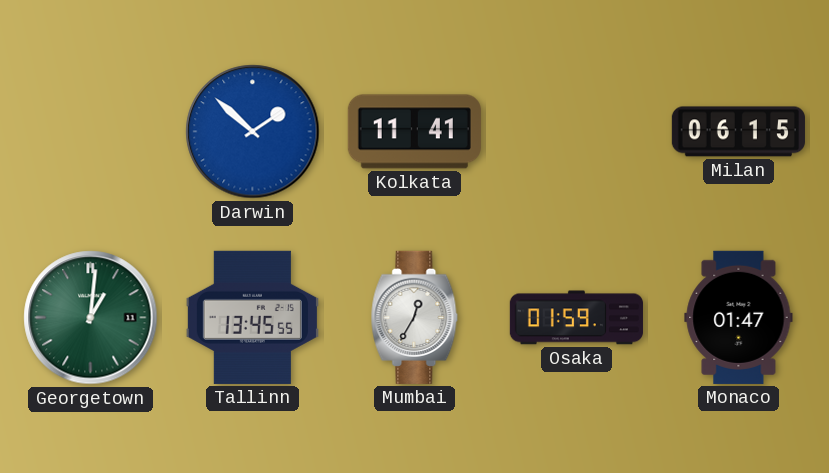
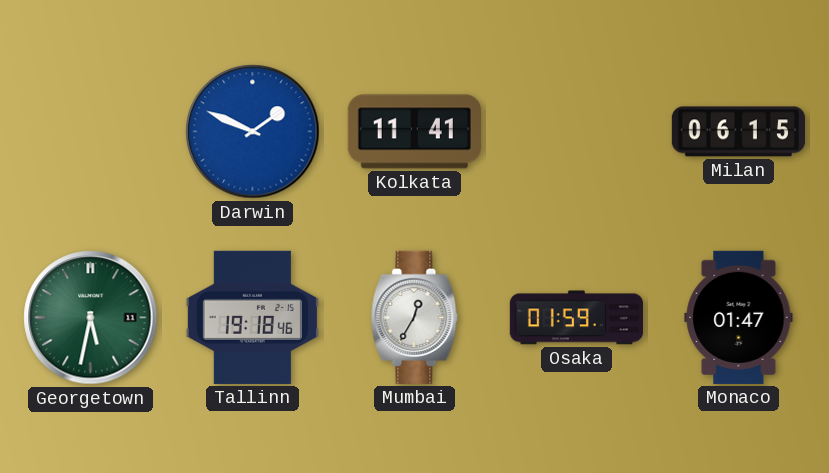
Darwin: 1:52 -> 1:49 (253, 132)
Georgetown: 1:01 -> 5:32 (91, 318)
Tallinn: 13:45 -> 19:18 (252, 317)
